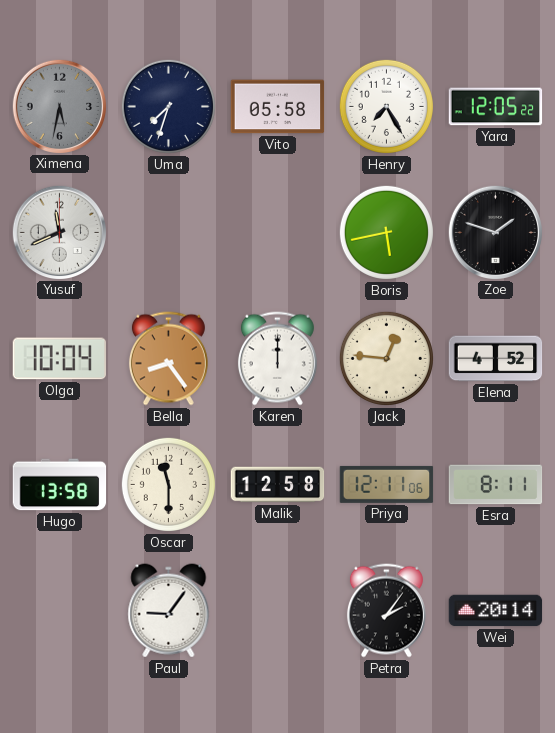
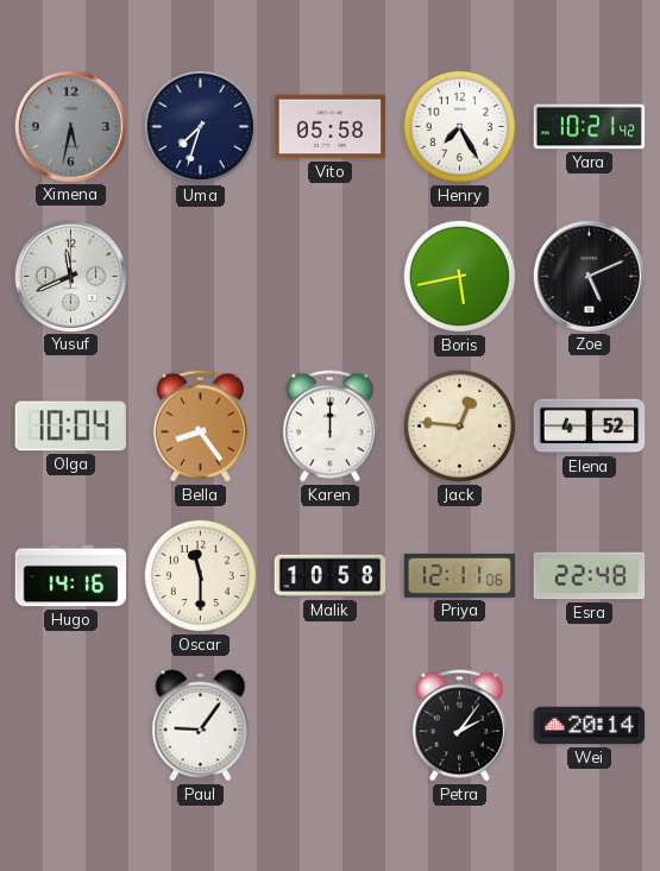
Yara: 12:05 -> 10:21 (590, 127)
Zoe: 1:48 -> 5:11 (589, 276)
Hugo: 13:58 -> 14:16 (71, 576)
Malik: 12:58 -> 10:58 (331, 576)
Esra: 8:11 -> 22:48 (590, 576)
